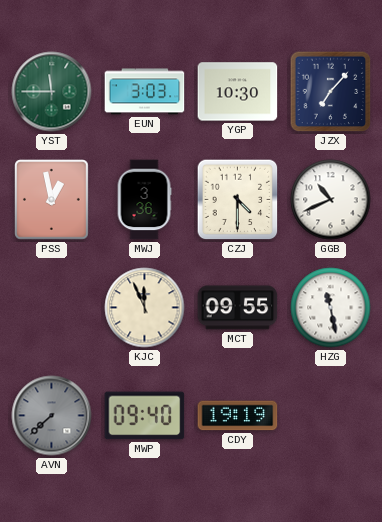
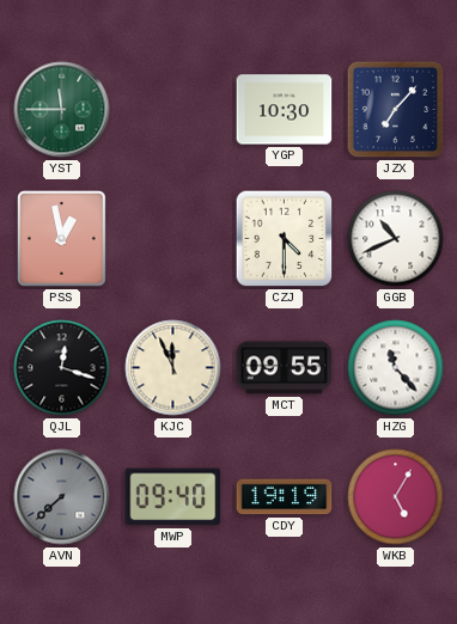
EUN: 3:03 -> none (145, 92)
MWJ: 3:36 -> none (144, 200)
QJL: none -> 12:18 (62, 368)
HZG: 11:28 -> 11:23 (396, 368)
WKB: none -> 5:05 (396, 497)
